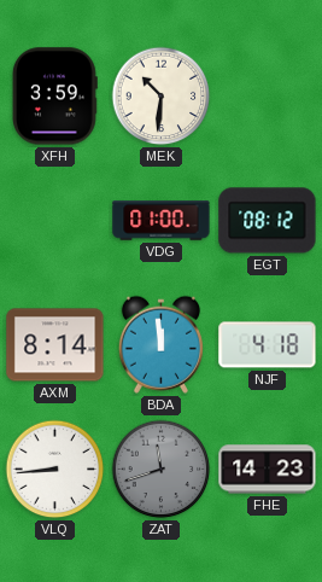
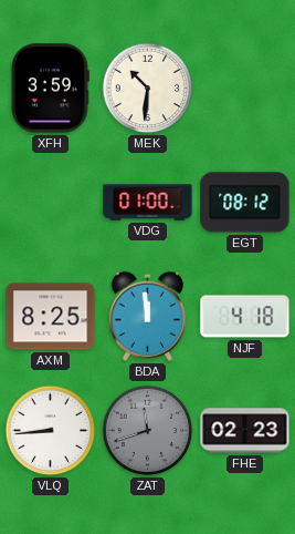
AXM: 8:14 -> 8:25 (51, 317)
FHE: 14:23 -> 02:23 (245, 431)
